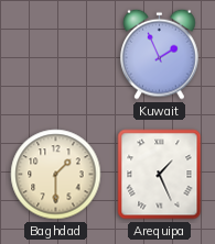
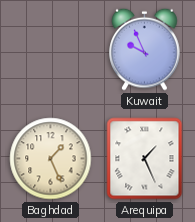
Kuwait: 1:56 -> 9:56 (145, 49)
Baghdad: 1:30 -> 1:26 (51, 159)
